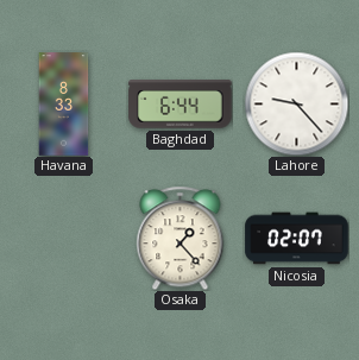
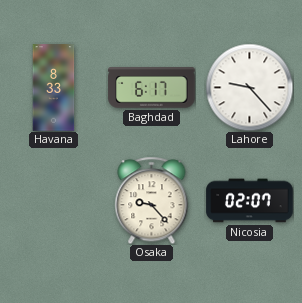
Baghdad: 6:44 -> 6:17 (152, 88)
Osaka: 1:23 -> 9:23 (152, 200)
